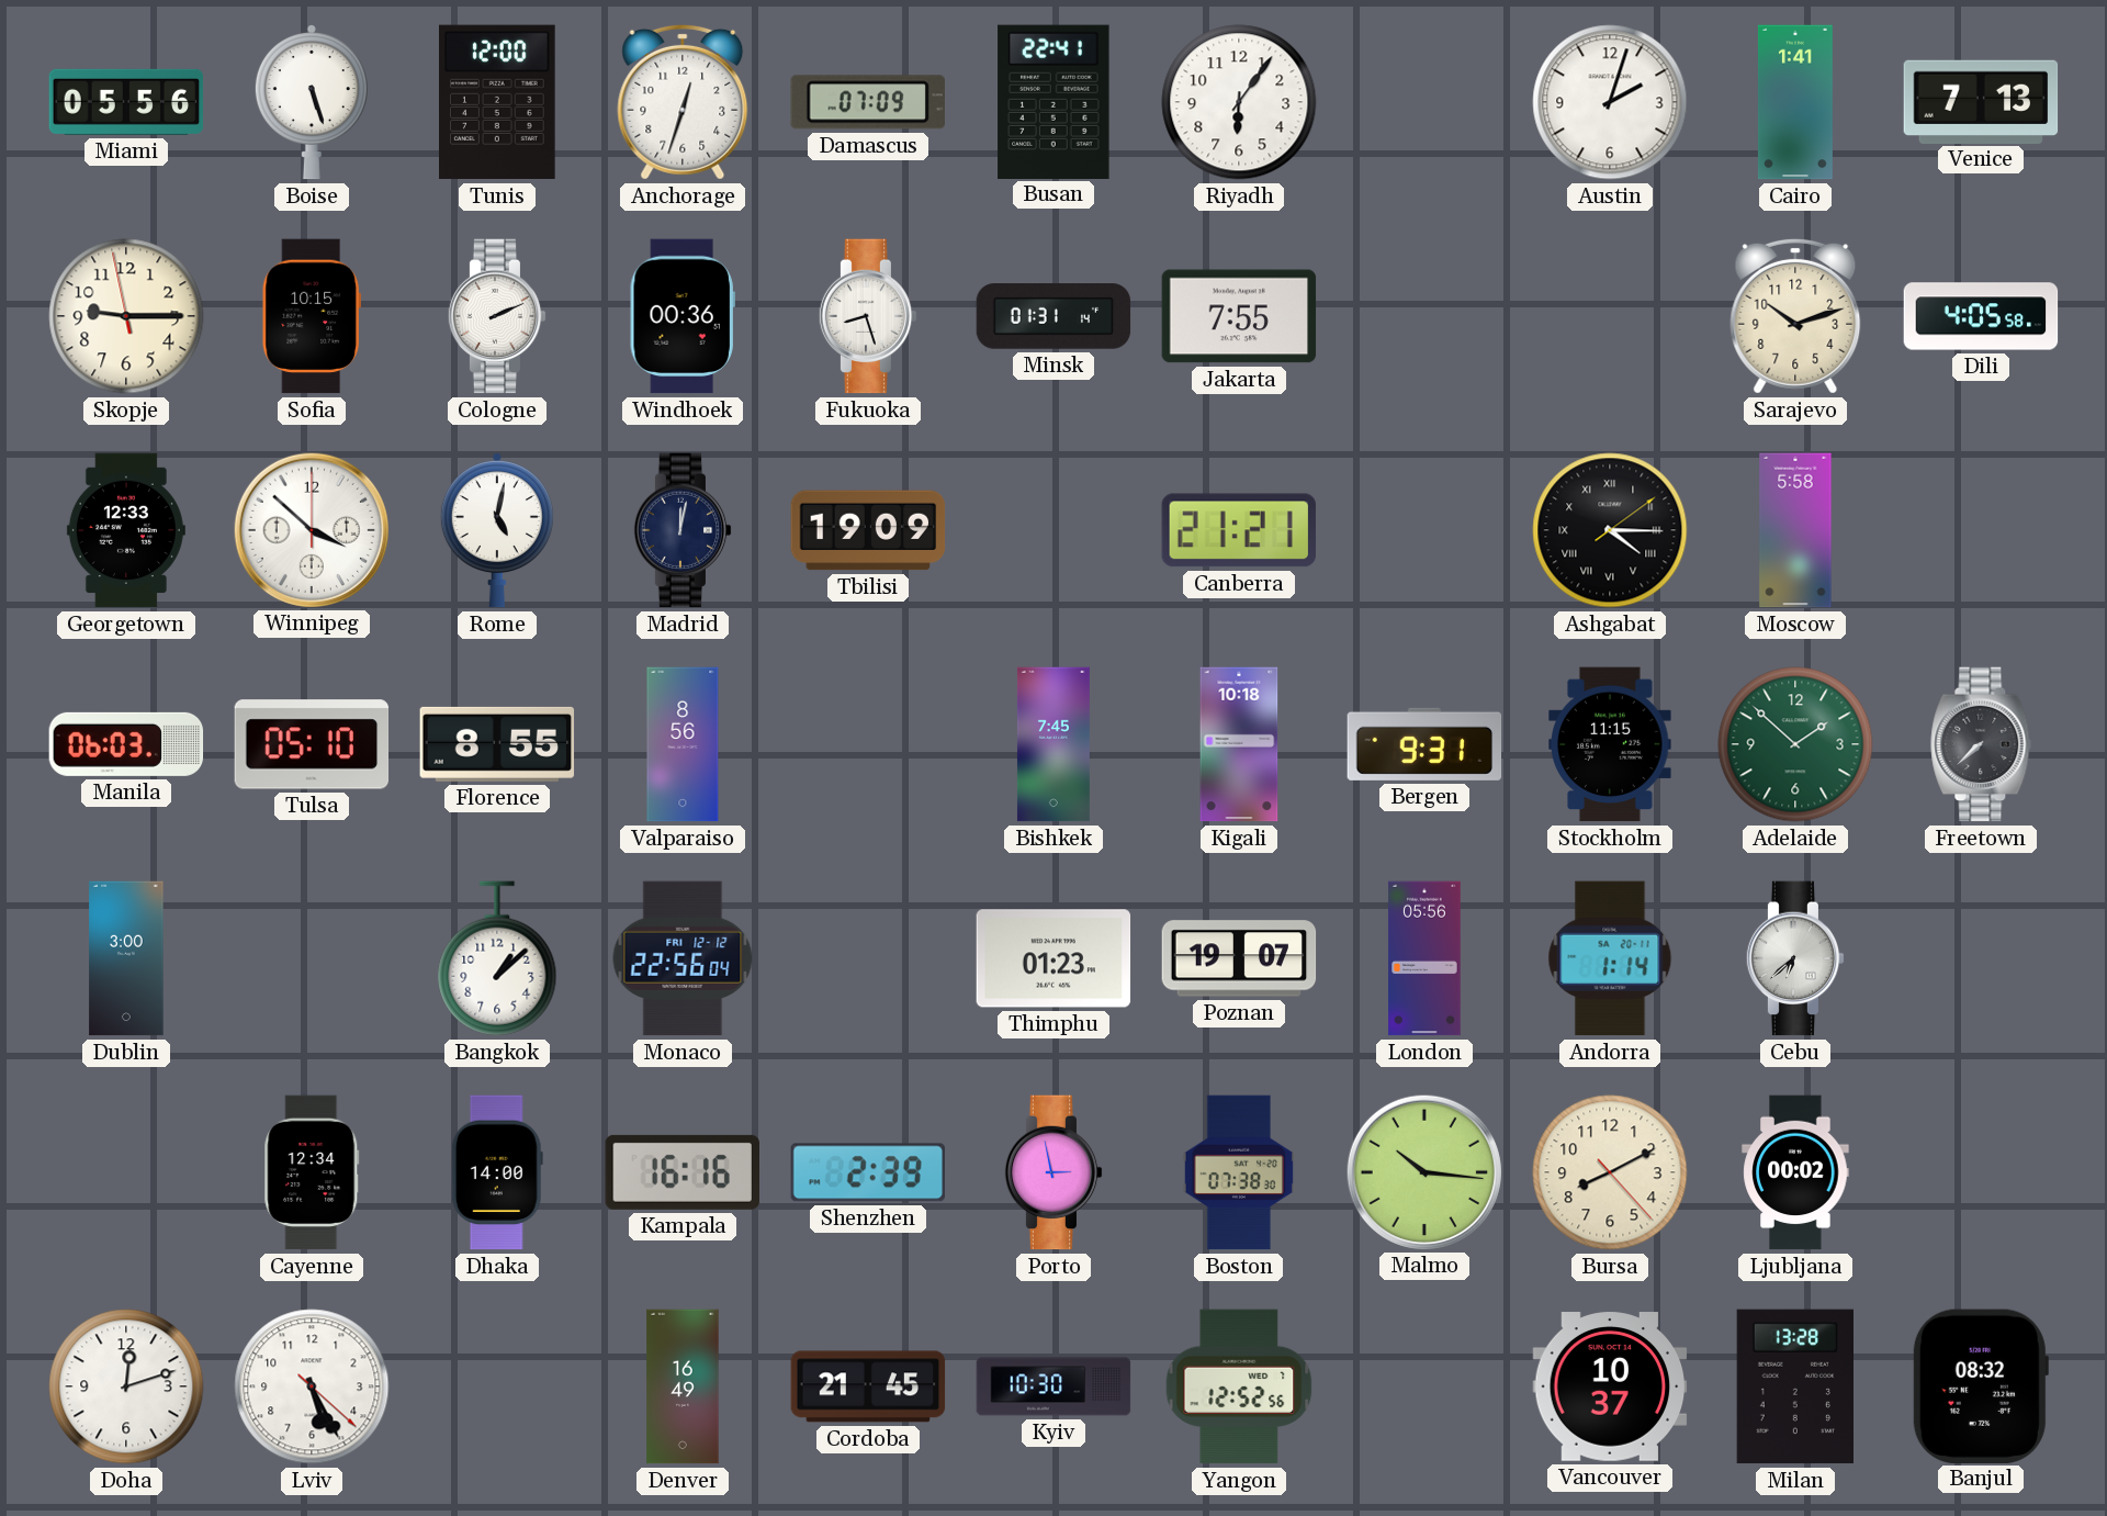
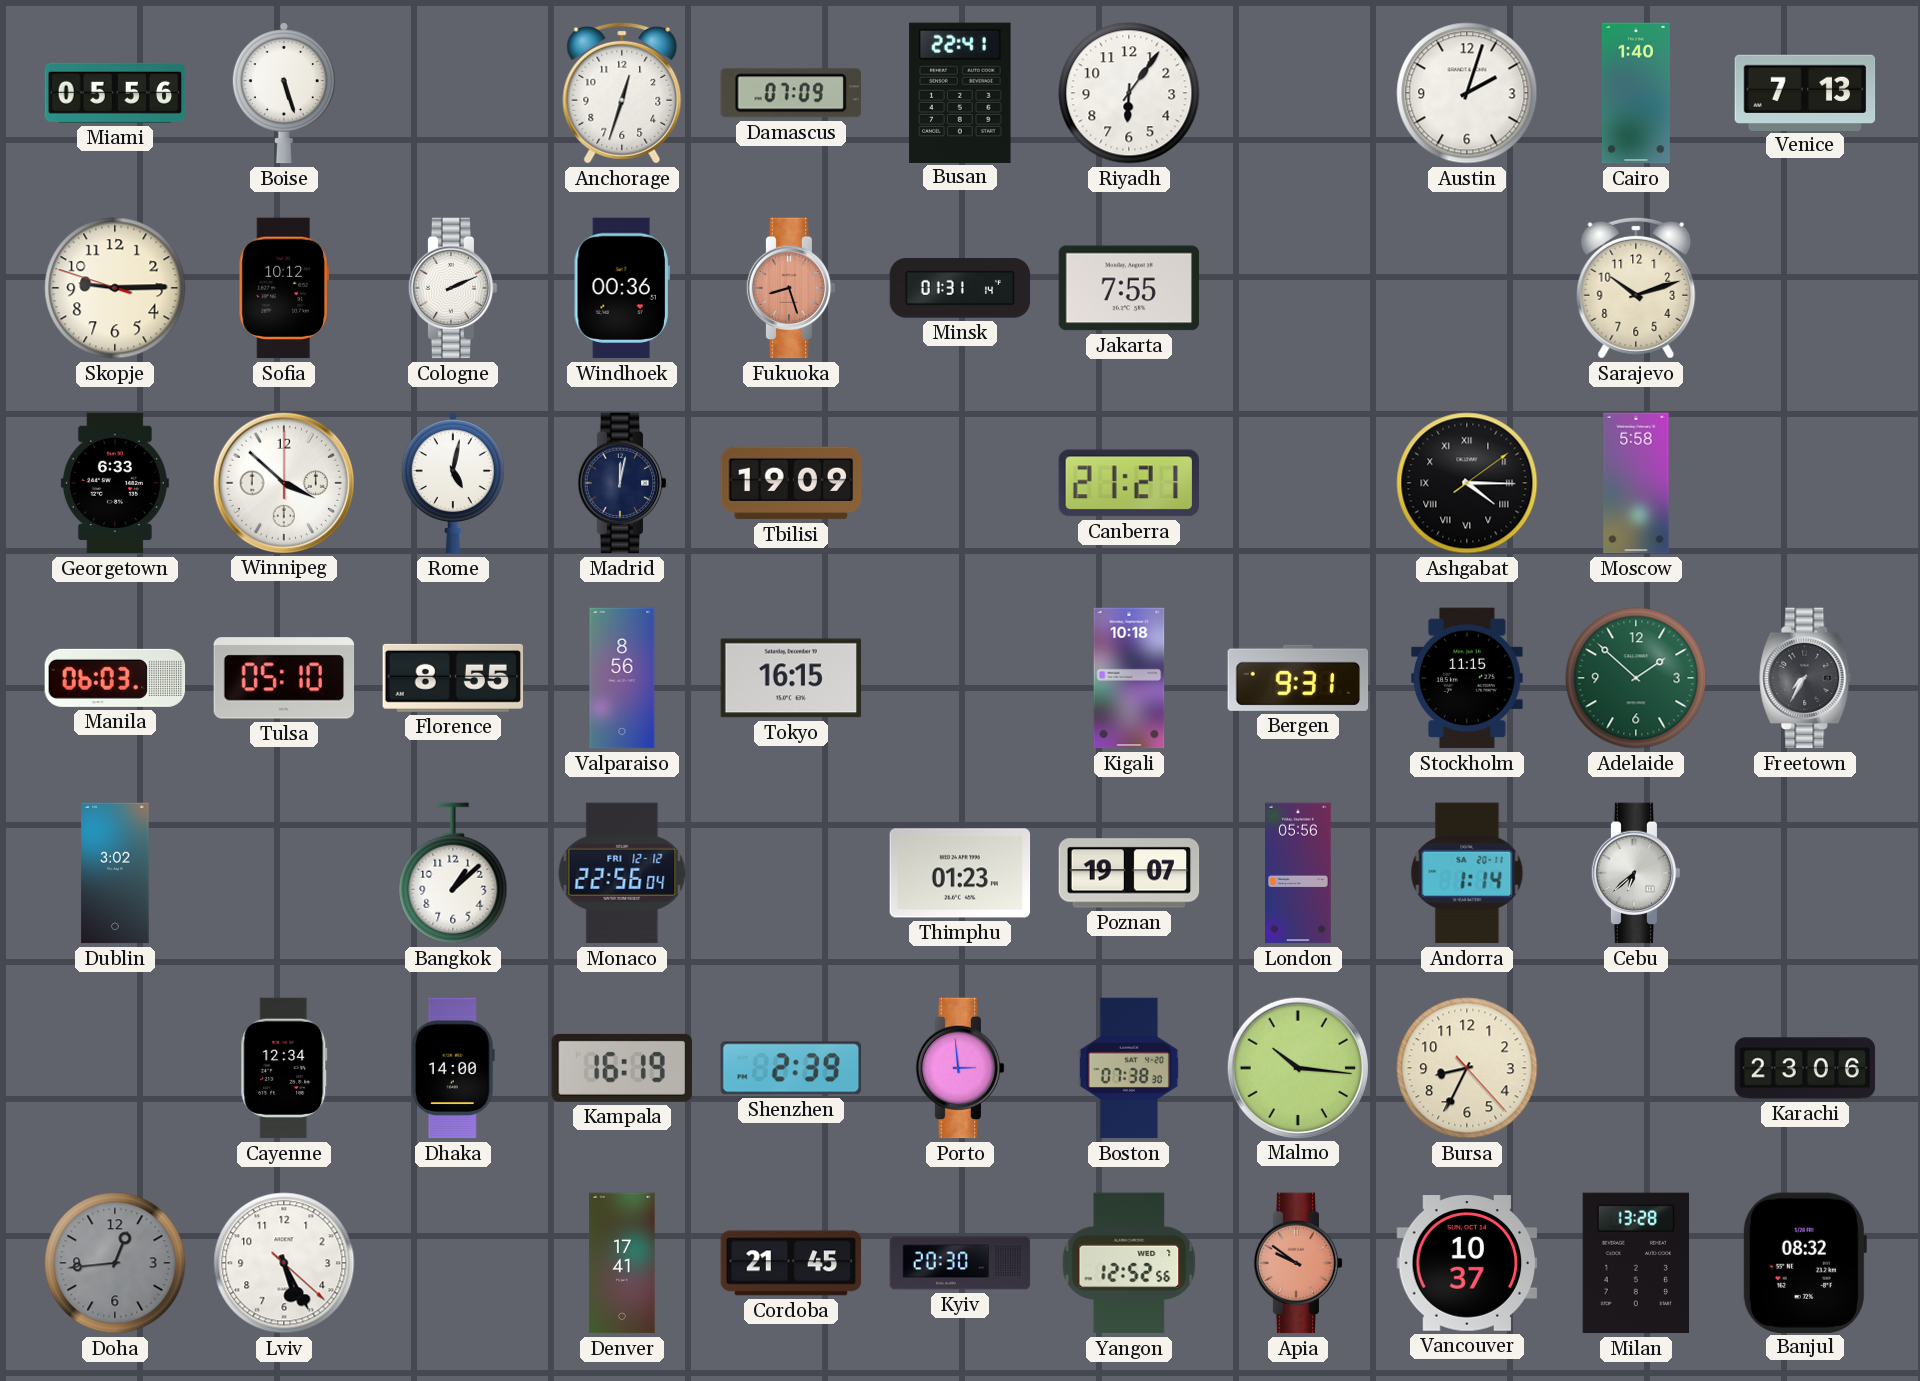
Tunis: 12:00 -> none (498, 102)
Cairo: 1:41 -> 1:40 (1636, 93)
Skopje: 9:14:58 -> 9:14:48 (115, 288)
Sofia: 10:15 -> 10:12 (284, 288)
Fukuoka dial: white -> salmon (791, 288)
Dili: 4:05 -> none (1981, 316)
Georgetown: 12:33 -> 6:33 (115, 483)
Tokyo: none -> 16:15 (791, 678)
Bishkek: 7:45 -> none (1053, 744)
Freetown: 7:38 -> 7:35 (1805, 678)
Dublin: 3:00 -> 3:02 (115, 873)
Kampala: 16:16 -> 16:19 (622, 1068)
Porto: 2:58 -> 2:59 (960, 1068)
Bursa: 8:10 -> 8:34 (1467, 1068)
Ljubljana: 00:02 -> none (1795, 1172)
Karachi: none -> 23:06 (1805, 1068)
Doha: 12:12 -> 12:44 (115, 1263)
Doha dial: white -> grey (115, 1263)
Denver: 16:49 -> 17:41 (622, 1263)
Kyiv: 10:30 -> 20:30 (960, 1263)
Apia: none -> 9:51 (1298, 1263)
